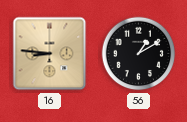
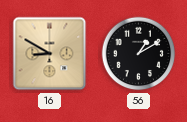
16: 8:46 -> 8:50 (50, 54)
